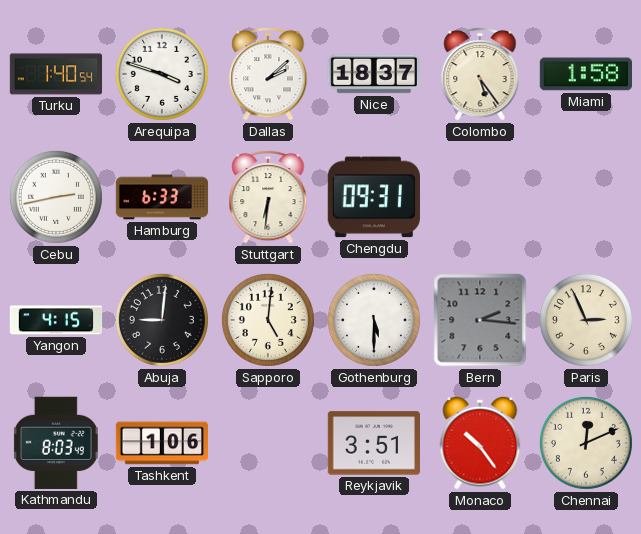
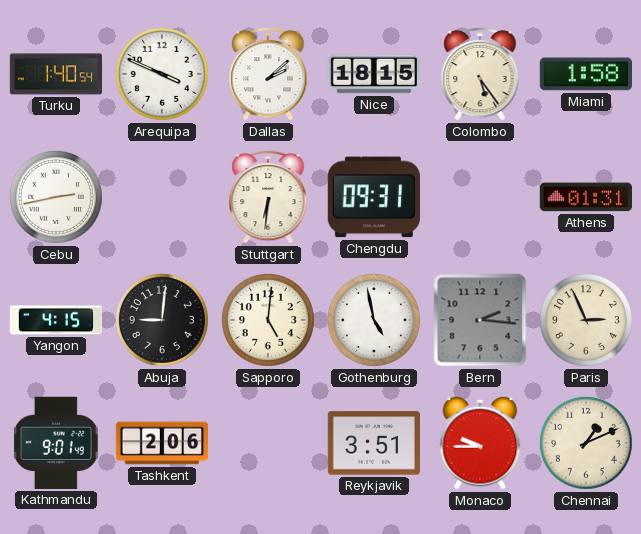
Arequipa: 3:48 -> 3:49 (162, 74)
Nice: 18:37 -> 18:15 (374, 74)
Hamburg: 6:33 -> none (162, 197)
Athens: none -> 01:31 (585, 197)
Gothenburg: 5:30 -> 4:58 (374, 320)
Kathmandu: 8:03 -> 9:01 (56, 443)
Tashkent: 1:06 -> 2:06 (162, 443)
Monaco: 10:24 -> 9:45 (480, 443)
Chennai: 12:11 -> 1:11 (586, 443)
